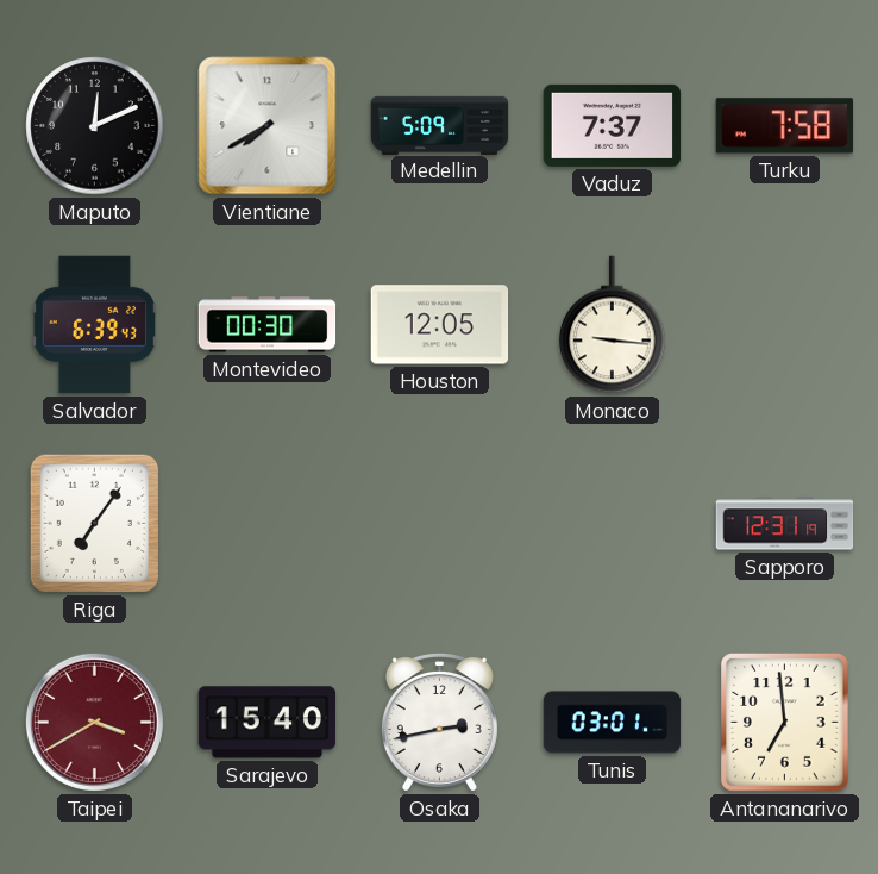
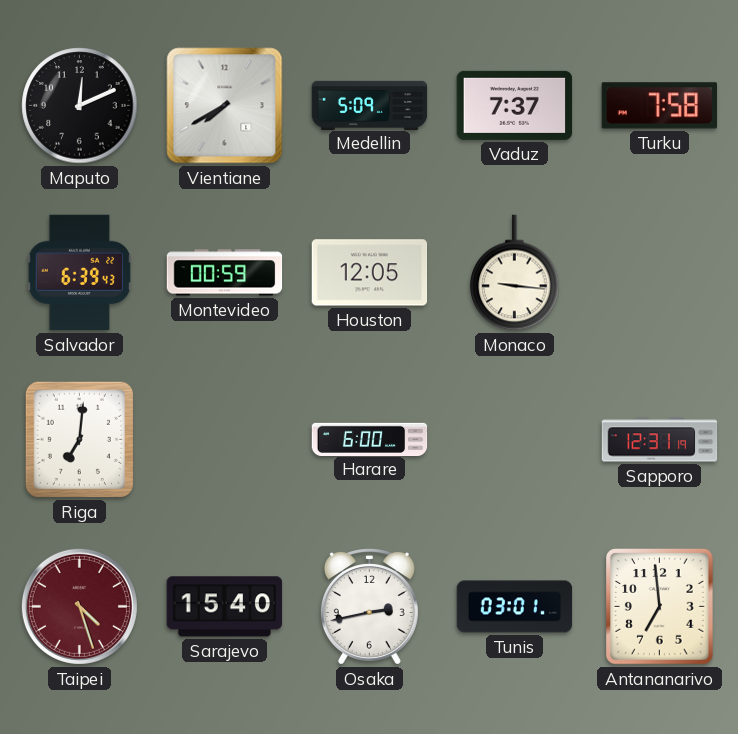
Montevideo: 00:30 -> 00:59 (225, 273)
Riga: 7:06 -> 7:01 (79, 439)
Harare: none -> 6:00 (370, 439)
Taipei: 3:40 -> 4:27 (79, 606)
